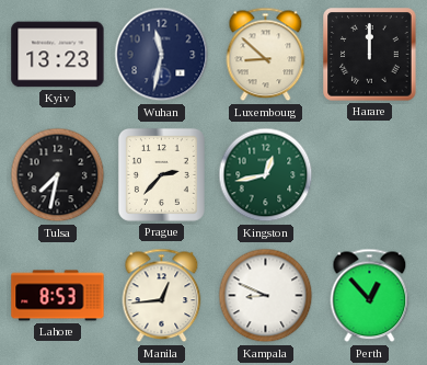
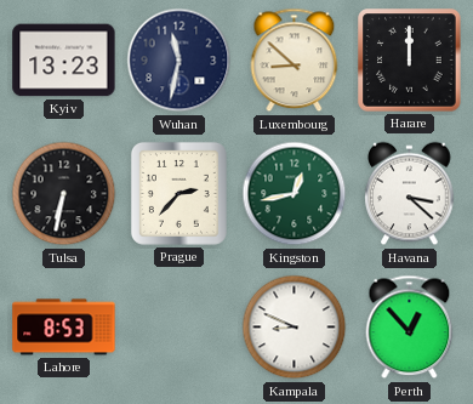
Tulsa: 7:32 -> 6:32 (64, 194)
Havana: none -> 3:22 (410, 194)
Manila: 12:44 -> none (162, 296)
